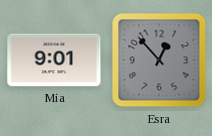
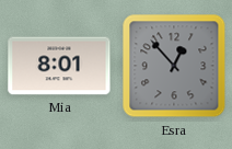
Mia: 9:01 -> 8:01 (59, 66)
